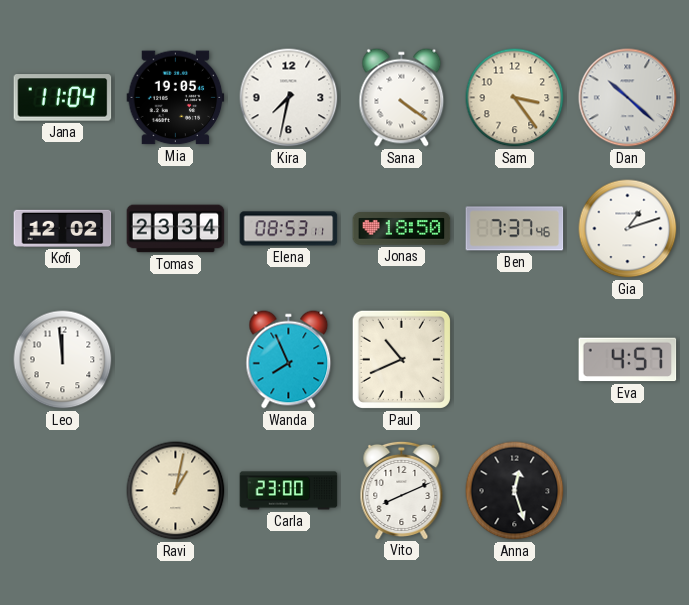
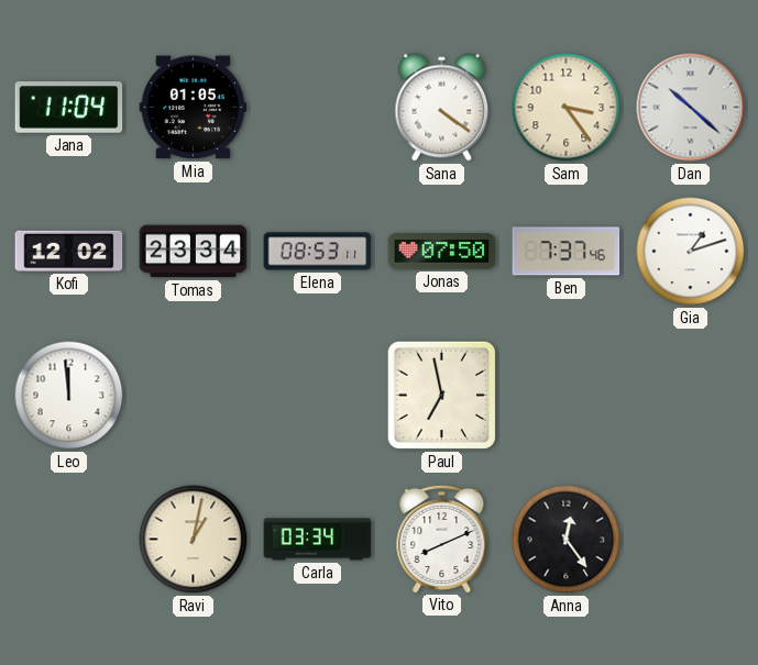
Mia: 19:05 -> 01:05 (194, 108)
Kira: 7:32 -> none (289, 98)
Jonas: 18:50 -> 07:50 (442, 252)
Wanda: 7:56 -> none (289, 360)
Paul: 10:41 -> 6:58 (441, 395)
Eva: 4:57 -> none (628, 360)
Carla: 23:00 -> 03:34 (318, 540)
Anna: 12:27 -> 12:24 (567, 540)
